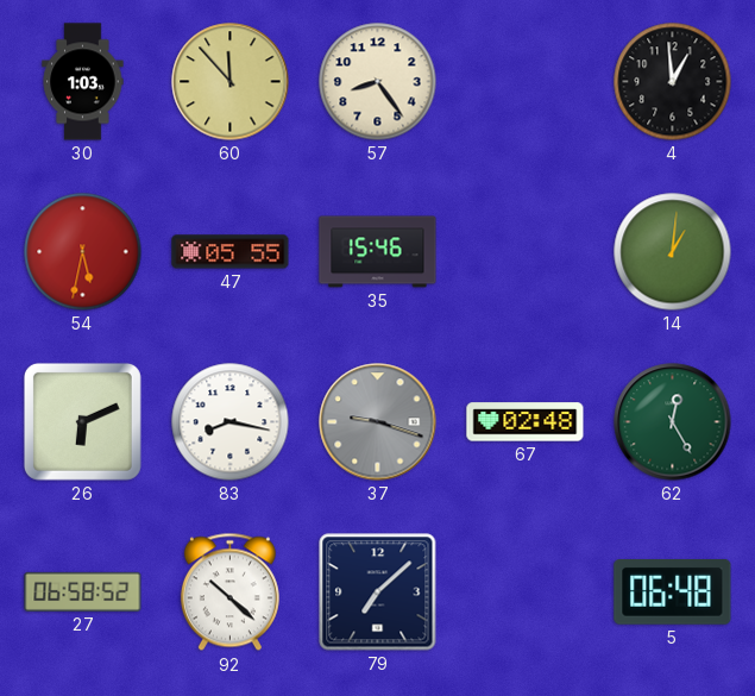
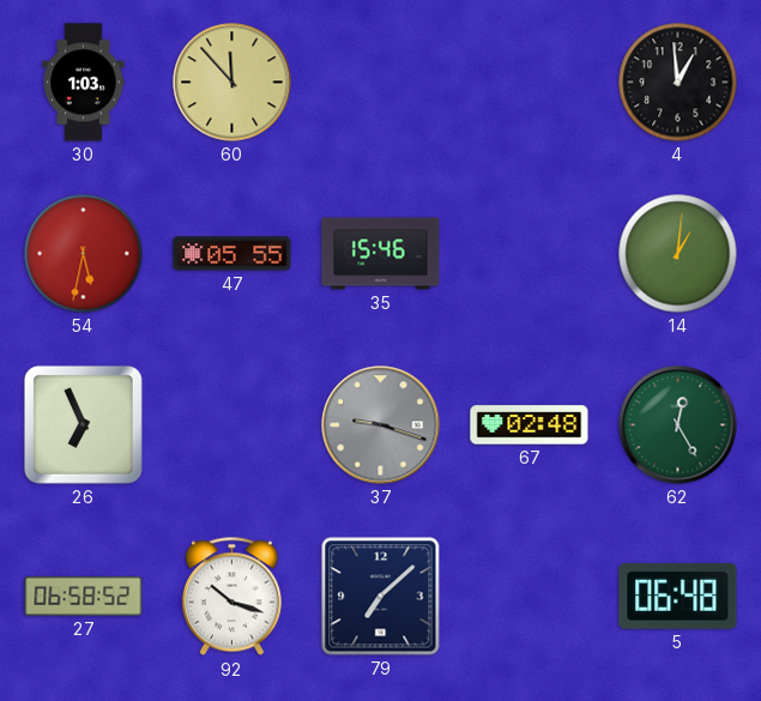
57: 8:24 -> none (378, 82)
26: 6:11 -> 6:56 (83, 424)
83: 8:17 -> none (231, 422)
92: 10:22 -> 10:18 (231, 597)
